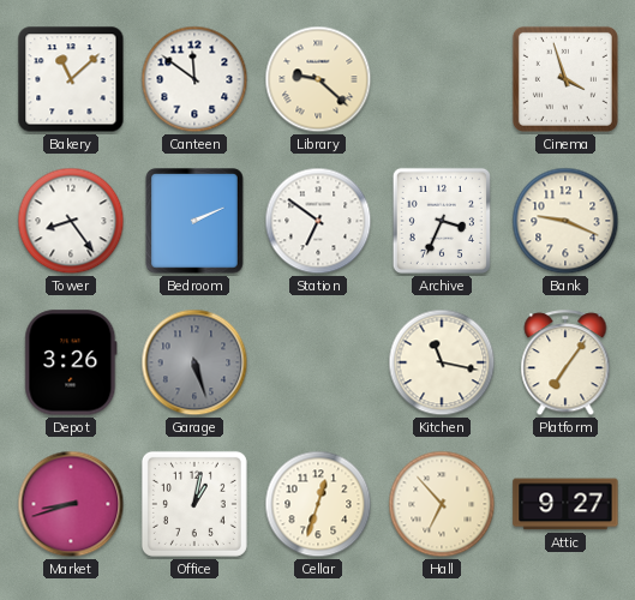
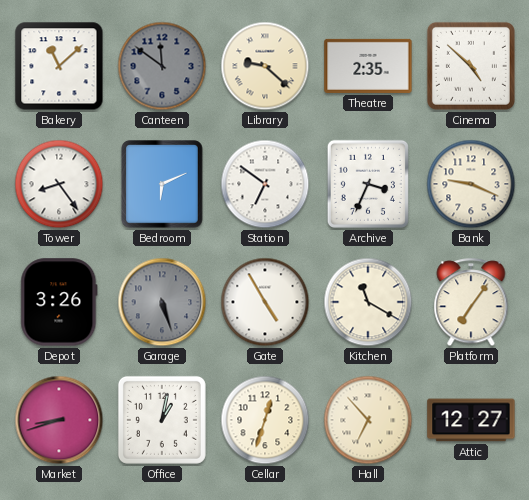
Canteen dial: white -> grey (162, 66)
Theatre: none -> 2:35 (368, 66)
Cinema: 3:57 -> 4:52 (471, 66)
Bedroom: 2:11 -> 6:11 (163, 185)
Gate: none -> 4:55 (265, 302)
Kitchen: 11:17 -> 11:20 (368, 302)
Attic: 9:27 -> 12:27 (471, 420)
